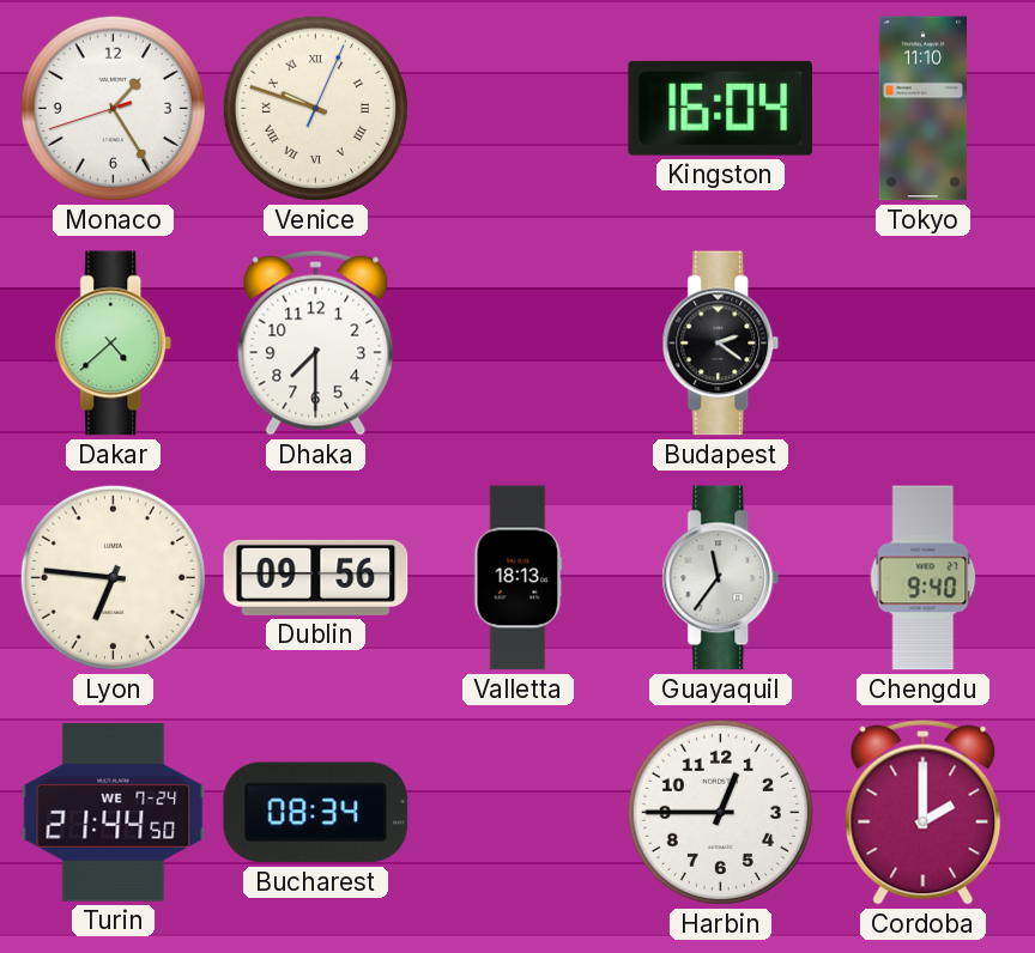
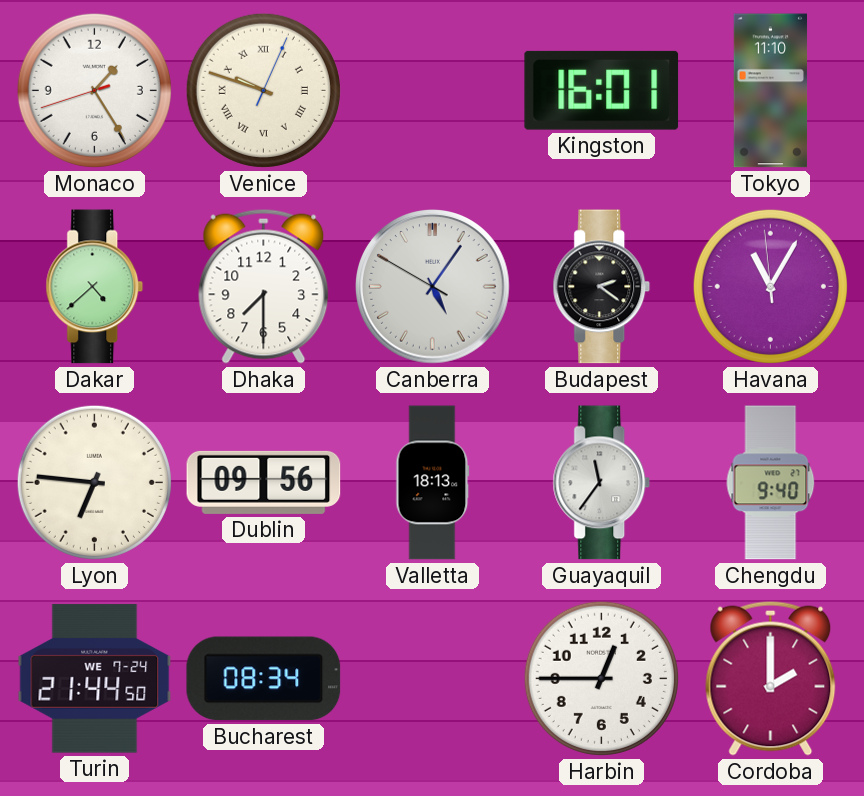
Kingston: 16:04 -> 16:01 (602, 90)
Canberra: none -> 5:05 (433, 287)
Havana: none -> 11:04 (770, 286)
